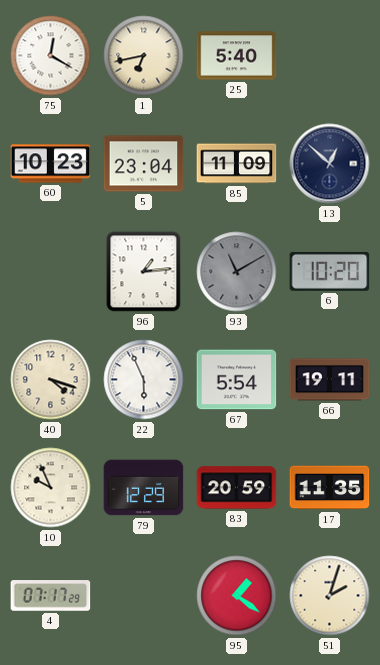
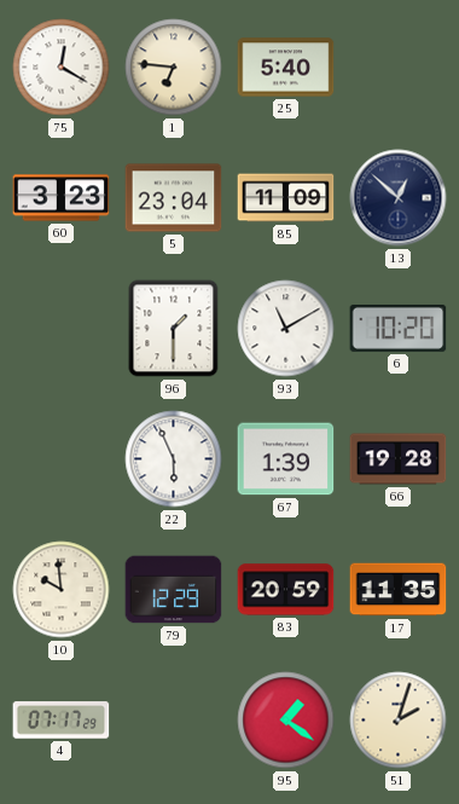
1: 6:43 -> 6:46 (174, 68)
60: 10:23 -> 3:23 (62, 198)
96: 1:14 -> 1:30 (174, 329)
93 dial: grey -> white (286, 329)
40: 4:18 -> none (51, 380)
67: 5:54 -> 1:39 (286, 459)
66: 19:11 -> 19:28 (399, 459)
10: 9:56 -> 9:59 (62, 590)
